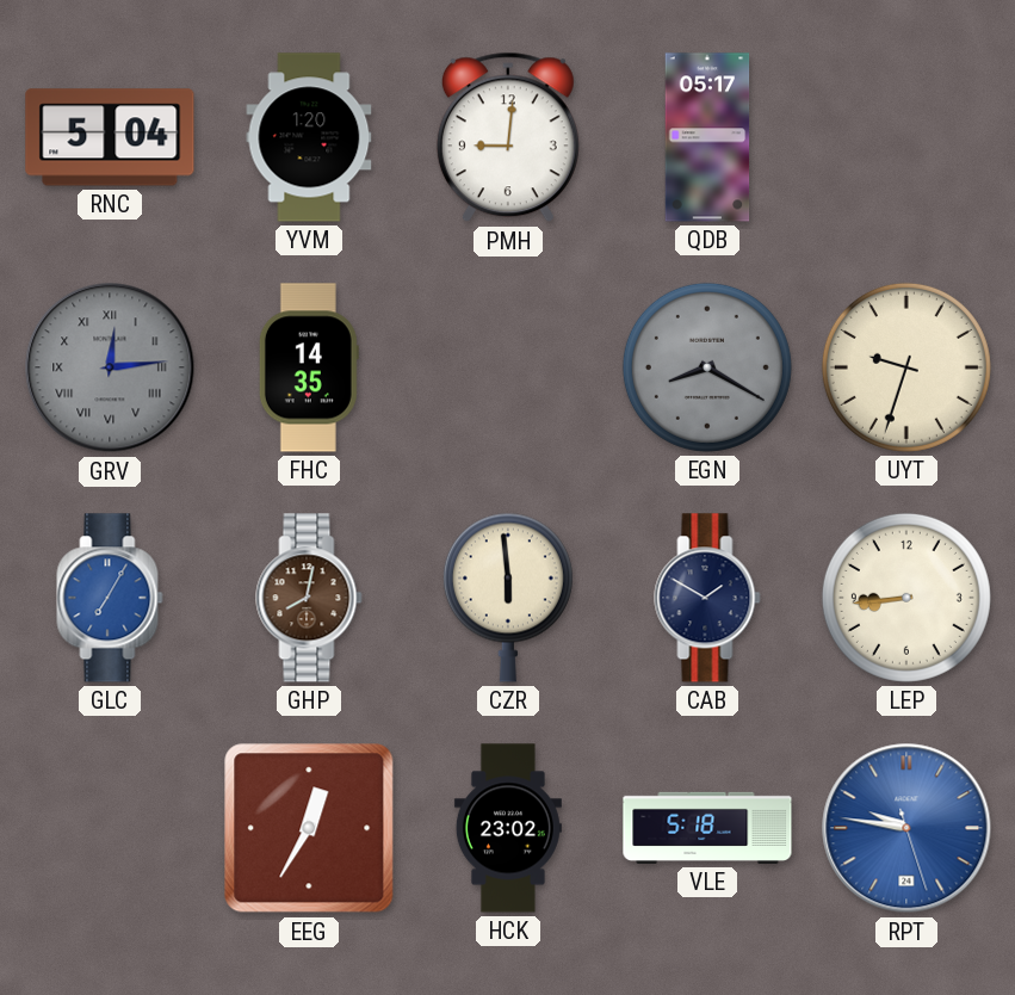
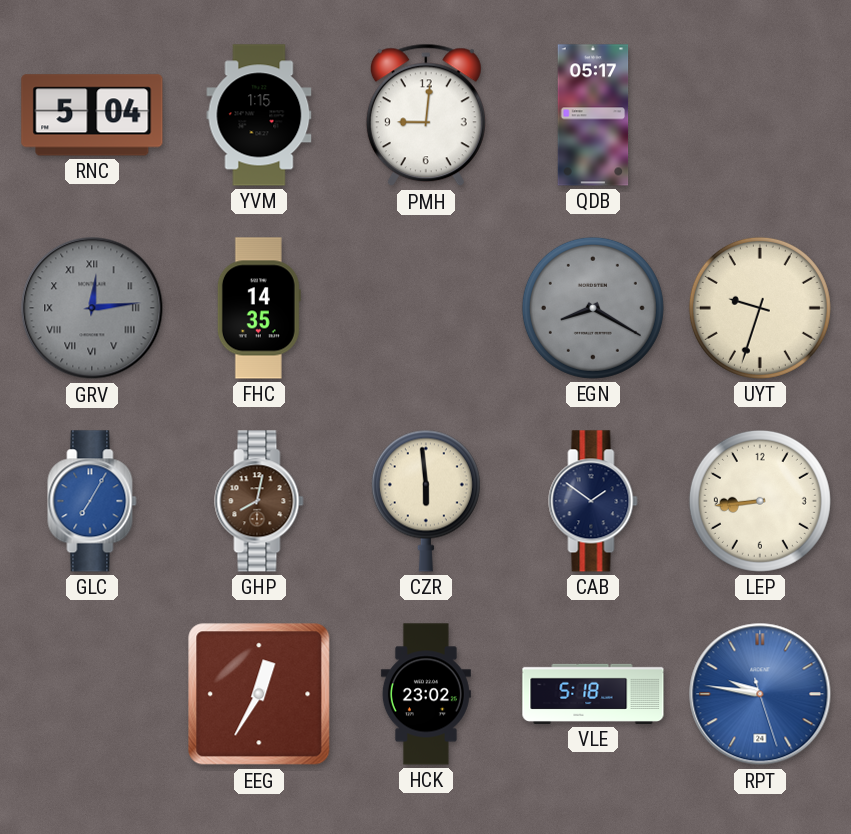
YVM: 1:20 -> 1:15 (259, 115)
CAB: 1:50 -> 1:51 (593, 501)
